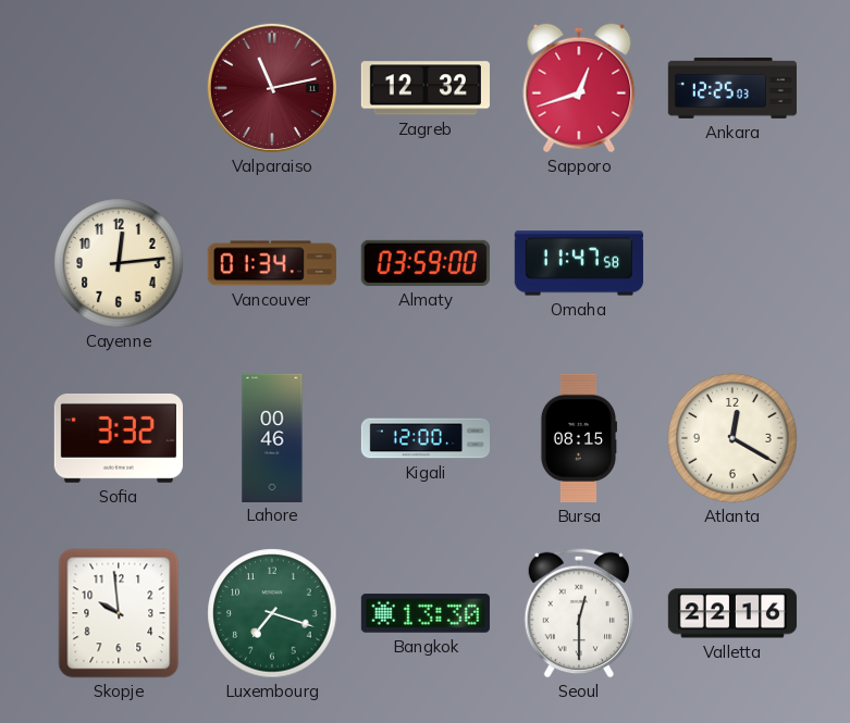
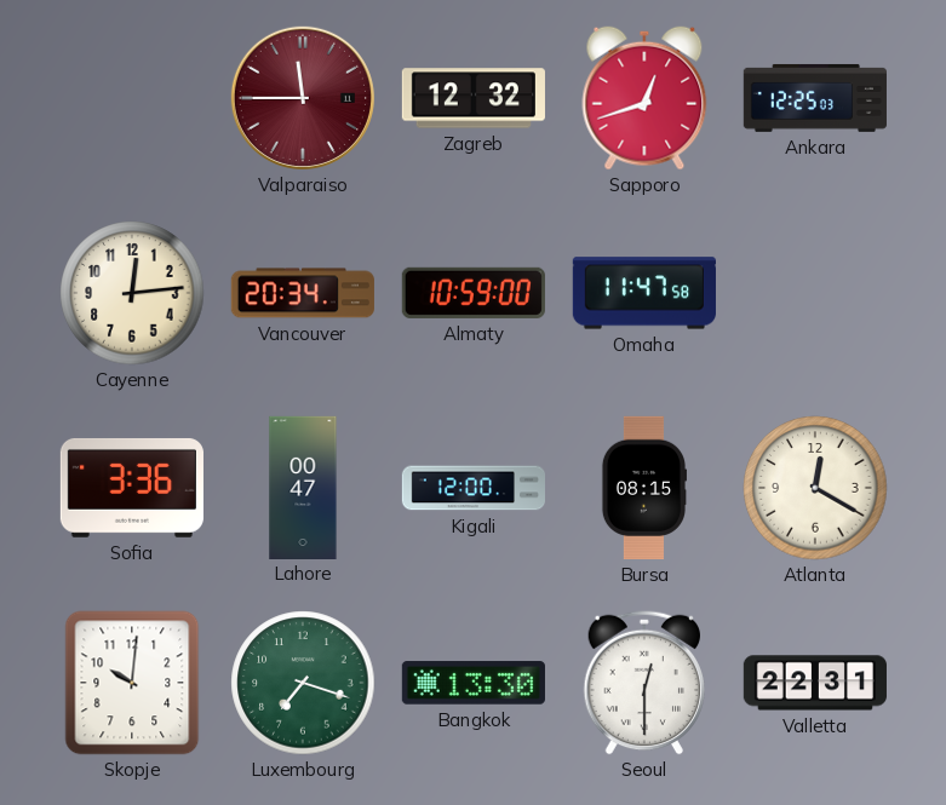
Valparaiso: 11:13 -> 11:45 (303, 98)
Vancouver: 01:34 -> 20:34 (303, 293)
Almaty: 03:59 -> 10:59 (474, 293)
Sofia: 3:32 -> 3:36 (132, 488)
Lahore: 00:46 -> 00:47 (303, 487)
Skopje: 9:59 -> 10:01 (132, 683)
Valletta: 22:16 -> 22:31 (815, 683)
